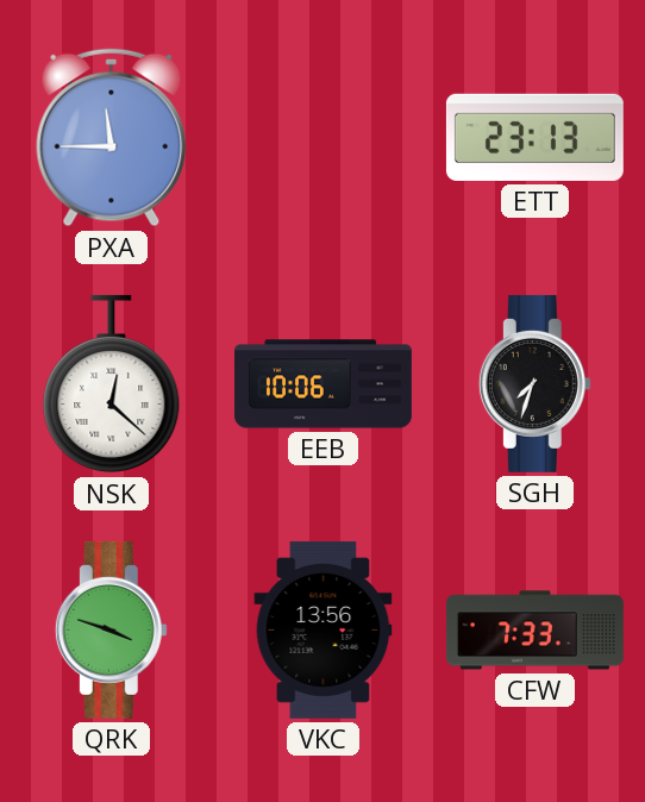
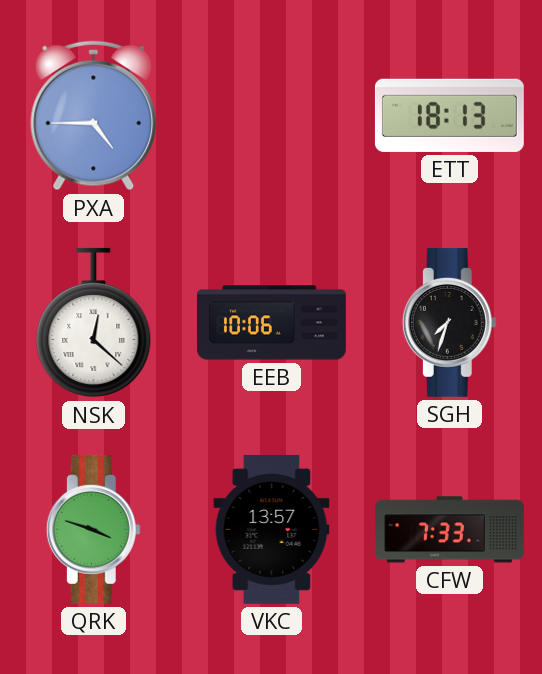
PXA: 11:45 -> 4:45 (94, 116)
ETT: 23:13 -> 18:13 (449, 115)
VKC: 13:56 -> 13:57 (272, 529)
